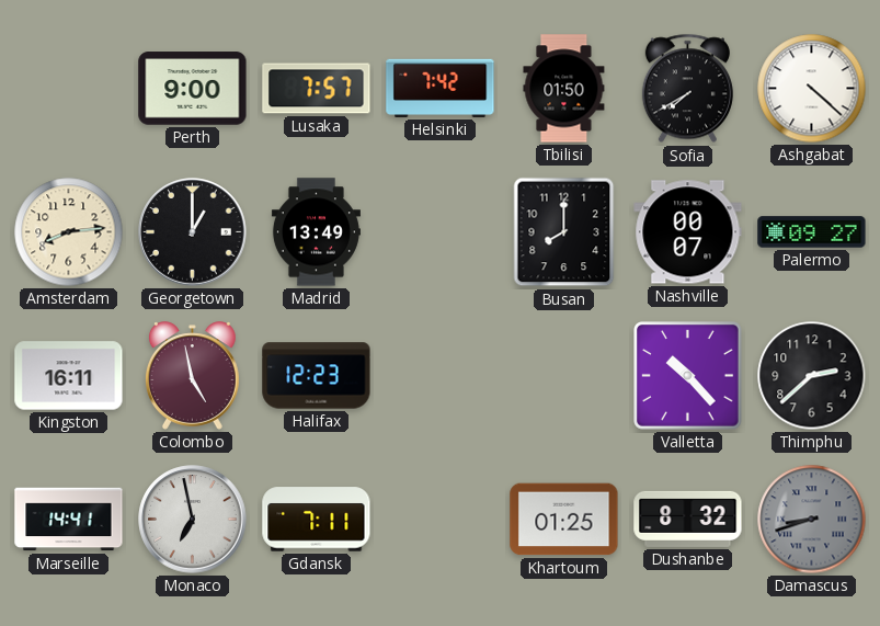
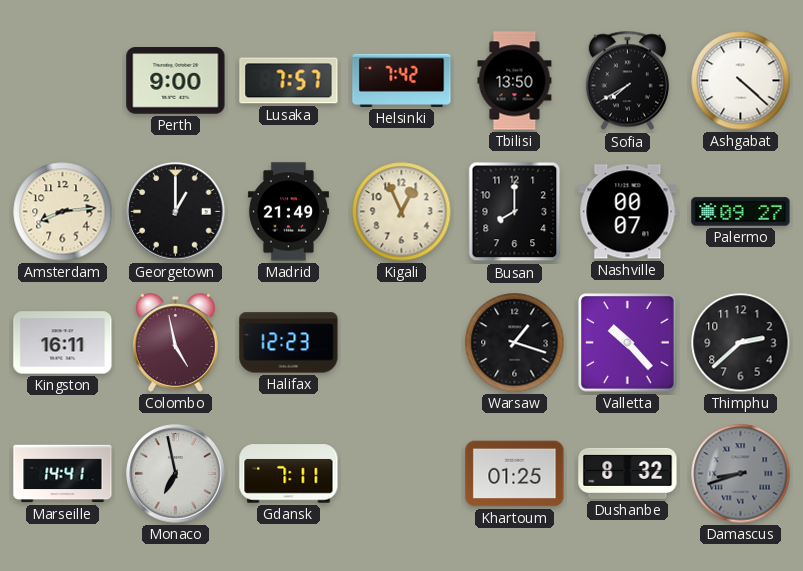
Tbilisi: 01:50 -> 13:50 (515, 81)
Madrid: 13:49 -> 21:49 (288, 212)
Kigali: none -> 12:56 (402, 212)
Warsaw: none -> 1:18 (515, 343)
